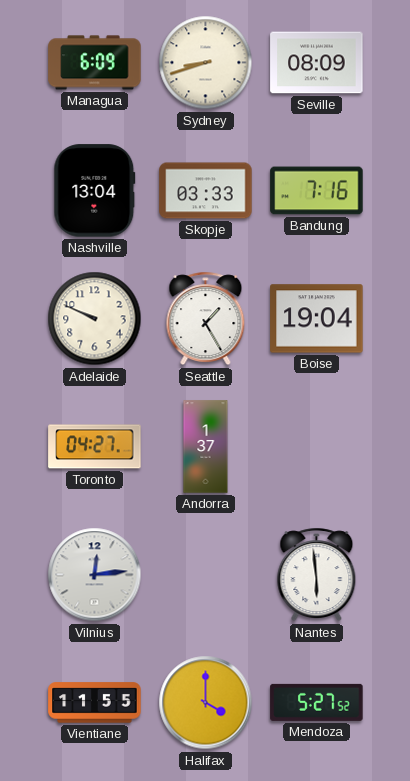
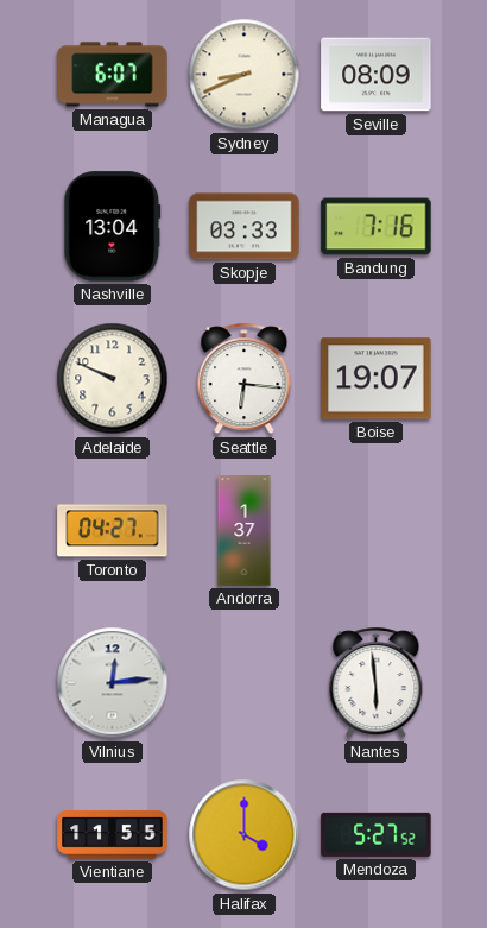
Managua: 6:09 -> 6:07 (113, 75)
Sydney: 8:42 -> 8:41 (245, 75)
Seattle: 1:25 -> 6:16 (245, 379)
Boise: 19:04 -> 19:07 (377, 379)
